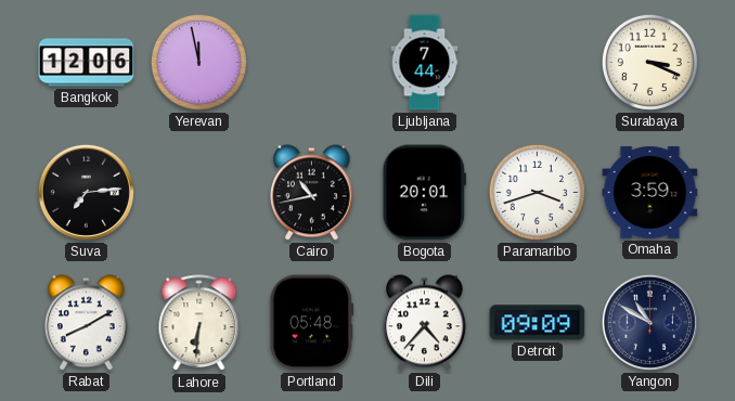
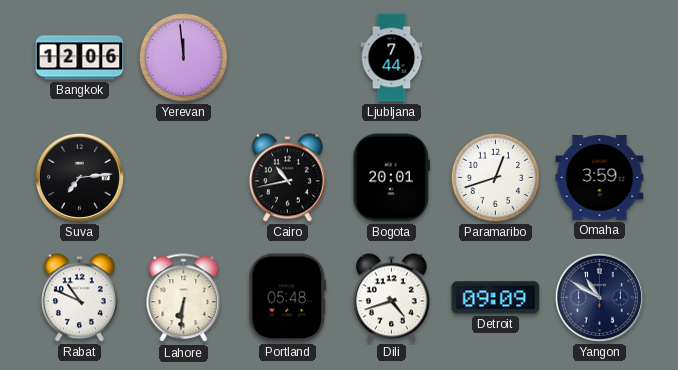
Yerevan: 11:58 -> 11:59 (183, 57)
Surabaya: 3:19 -> none (649, 62)
Paramaribo: 3:42 -> 12:42 (495, 177)
Rabat: 8:10 -> 10:49 (79, 298)
Dili: 4:37 -> 4:42 (391, 298)
